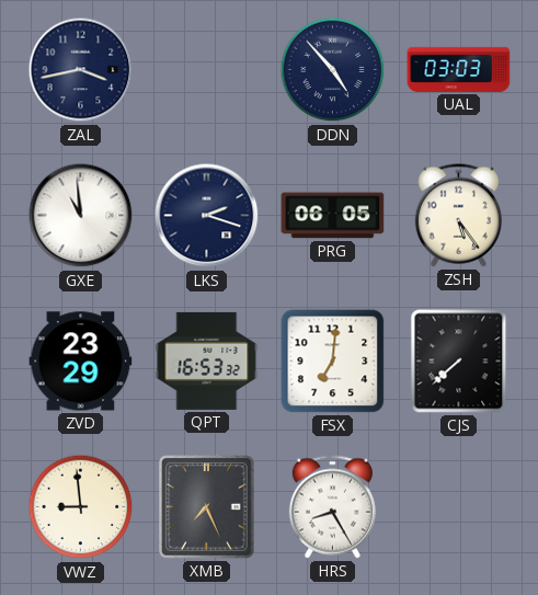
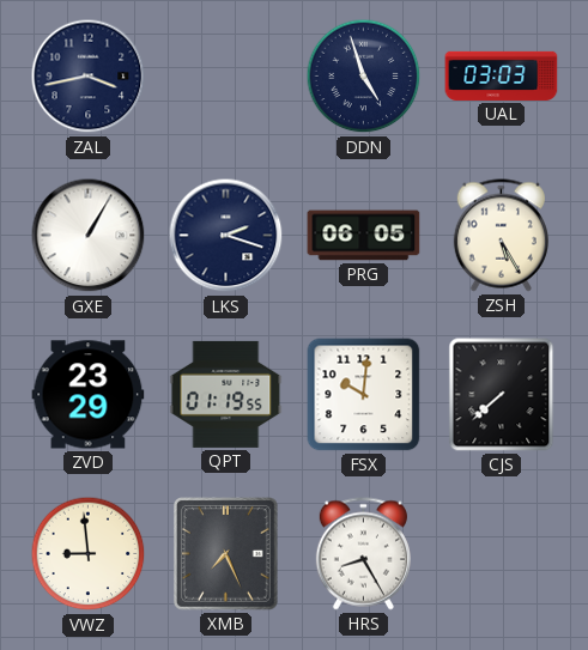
DDN: 4:53 -> 4:57 (364, 77)
GXE: 10:59 -> 1:05 (89, 236)
ZSH: 5:24 -> 5:25 (501, 236)
QPT: 16:53 -> 01:19 (226, 394)
FSX: 7:01 -> 10:01 (364, 395)
